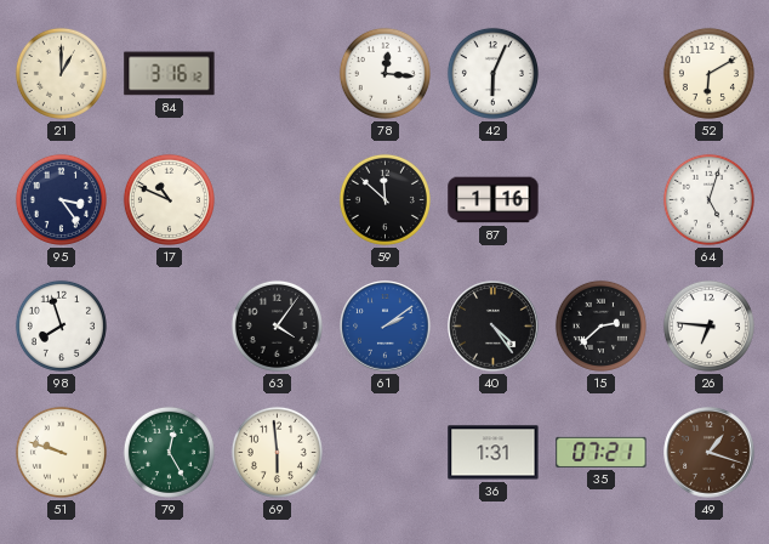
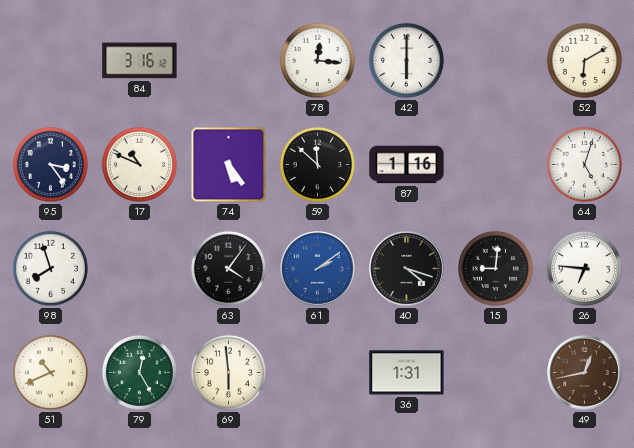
21: 1:00 -> none (61, 73)
42: 6:04 -> 6:00 (406, 60)
74: none -> 5:24 (229, 165)
40: 4:24 -> 4:18 (407, 269)
15: 2:38 -> 9:01 (495, 268)
51: 9:48 -> 10:41 (50, 372)
35: 07:21 -> none (602, 452)
49: 1:18 -> 12:43 (585, 373)
